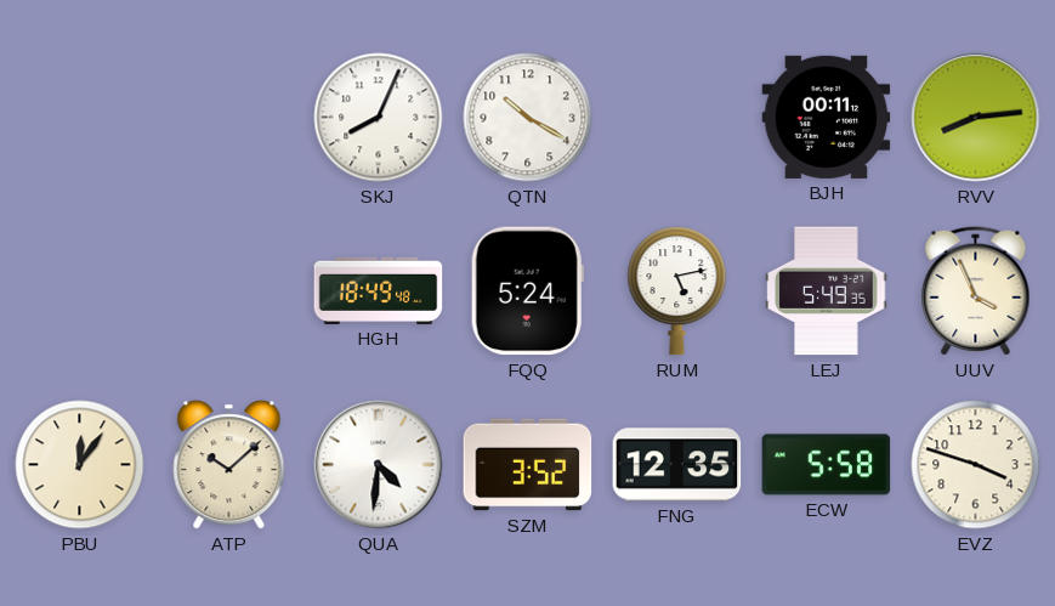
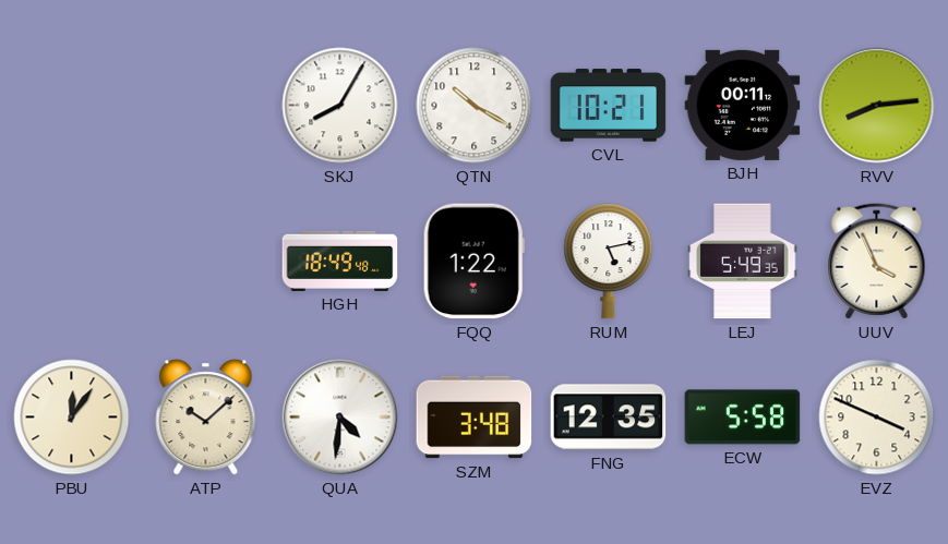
SKJ: 8:04 -> 8:05 (340, 106)
CVL: none -> 10:21 (609, 106)
FQQ: 5:24 -> 1:22 (473, 262)
SZM: 3:52 -> 3:48 (475, 418)
EVZ: 3:48 -> 3:49 (877, 418)
